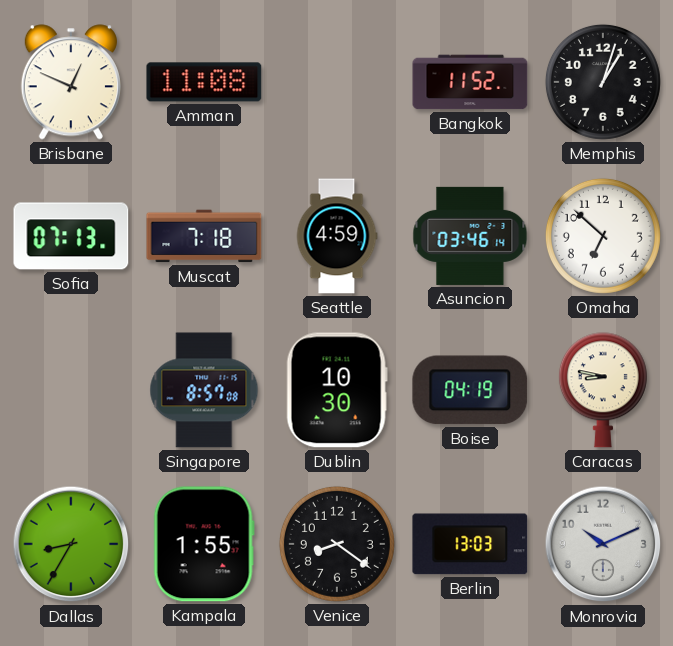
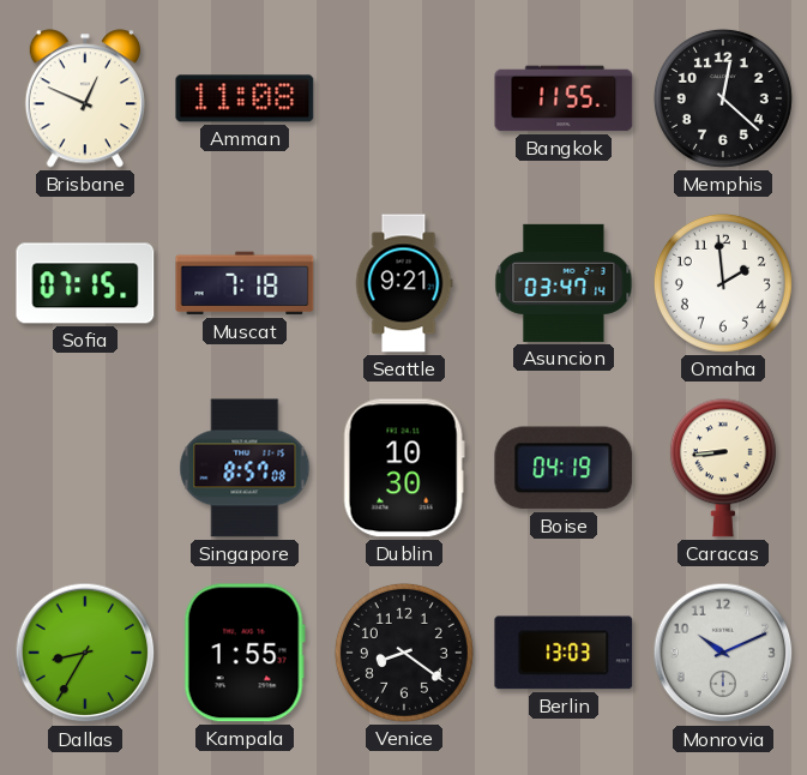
Bangkok: 11:52 -> 11:55 (564, 98)
Memphis: 1:03 -> 12:22 (723, 98)
Sofia: 07:13 -> 07:15 (85, 283)
Seattle: 4:59 -> 9:21 (404, 283)
Asuncion: 03:46 -> 03:47 (564, 283)
Omaha: 6:52 -> 1:59 (723, 283)
Caracas: 8:47 -> 8:44 (723, 468)
